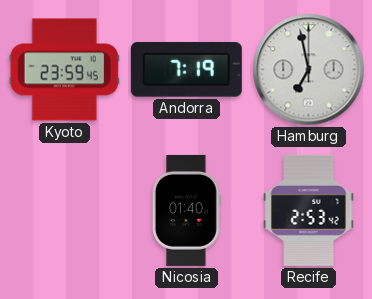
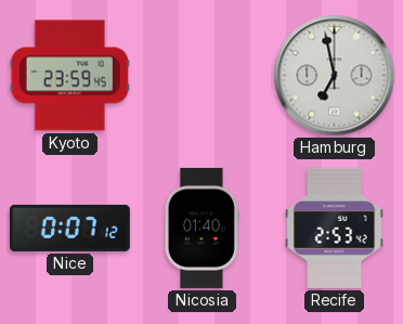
Andorra: 7:19 -> none (186, 70)
Nice: none -> 0:07 (69, 228)
